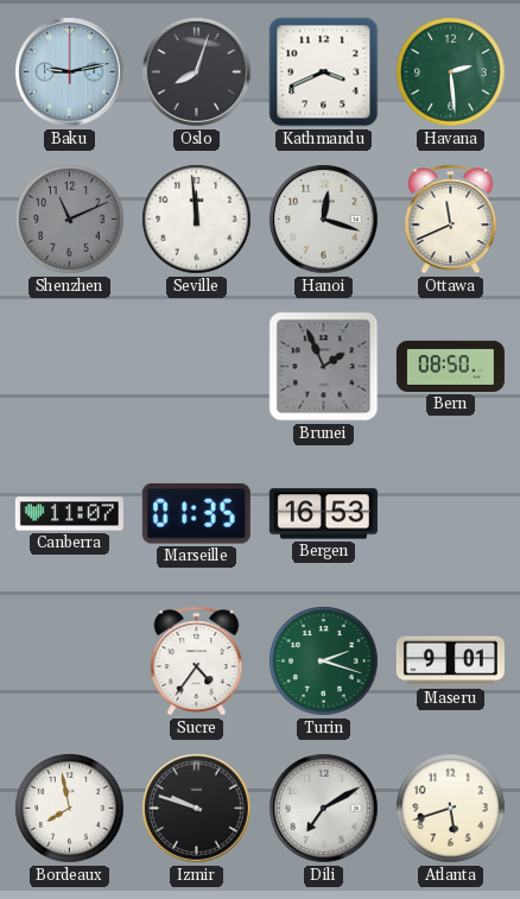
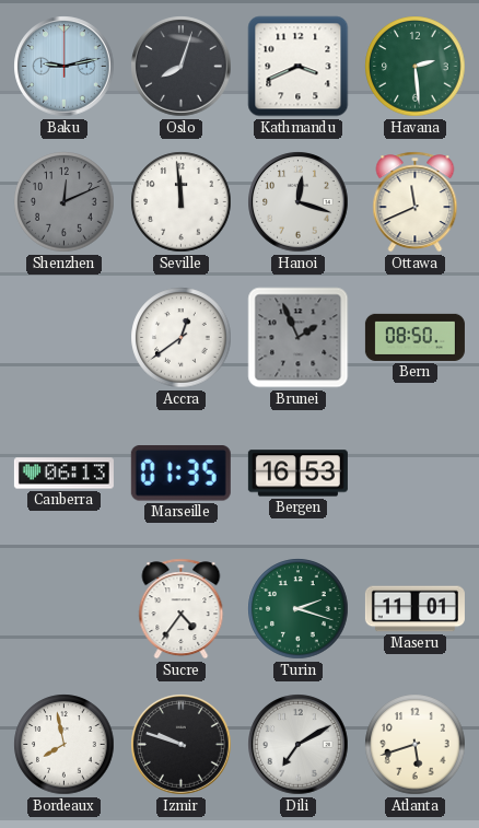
Shenzhen: 11:11 -> 12:11 (65, 202)
Accra: none -> 12:39 (182, 338)
Canberra: 11:07 -> 06:13 (63, 474)
Maseru: 9:01 -> 11:01 (414, 609)
